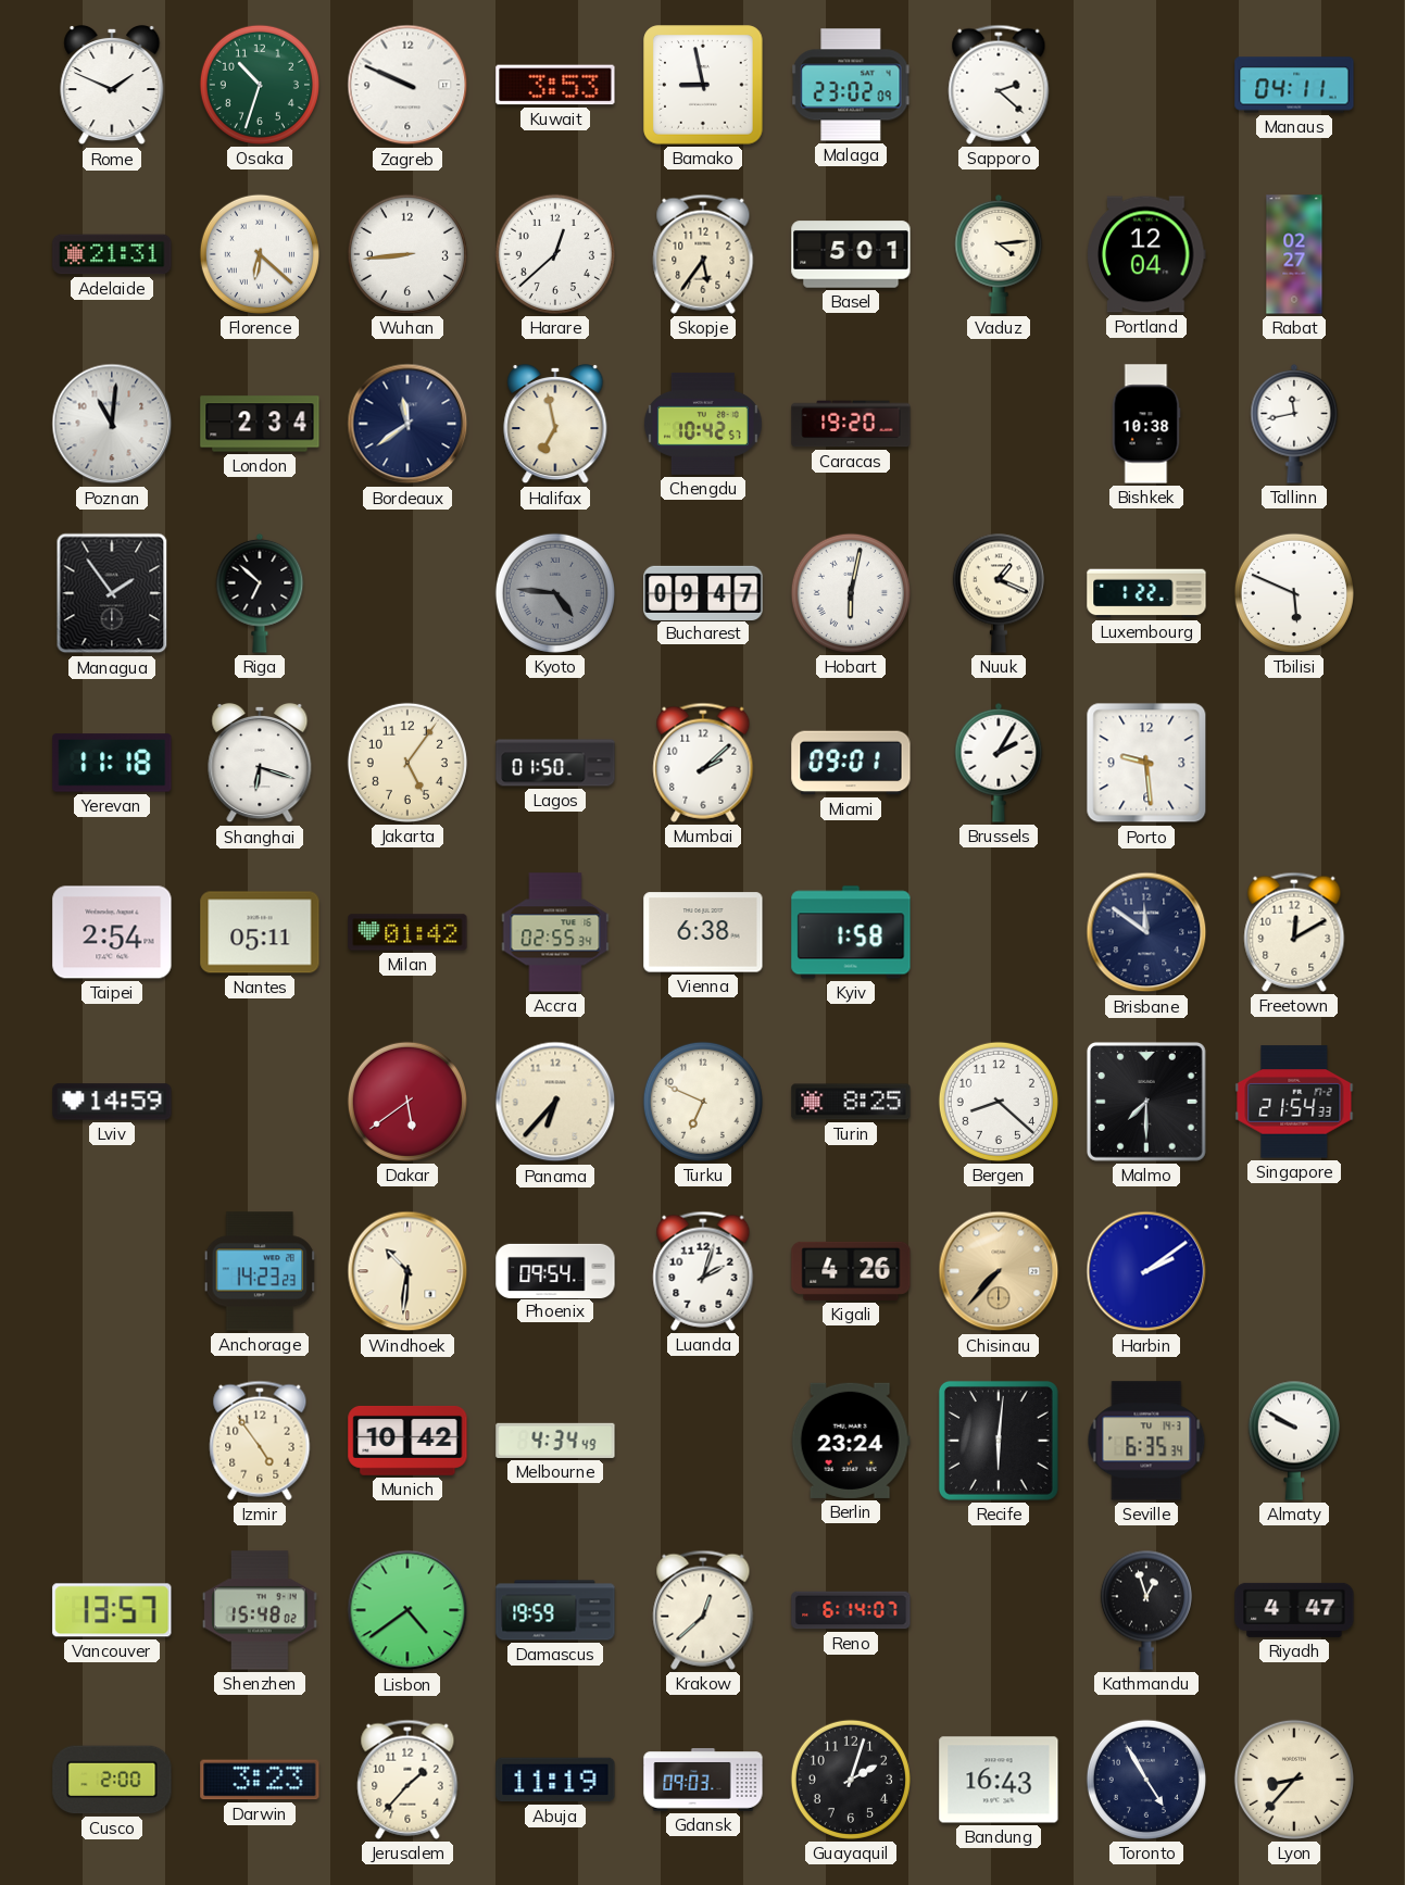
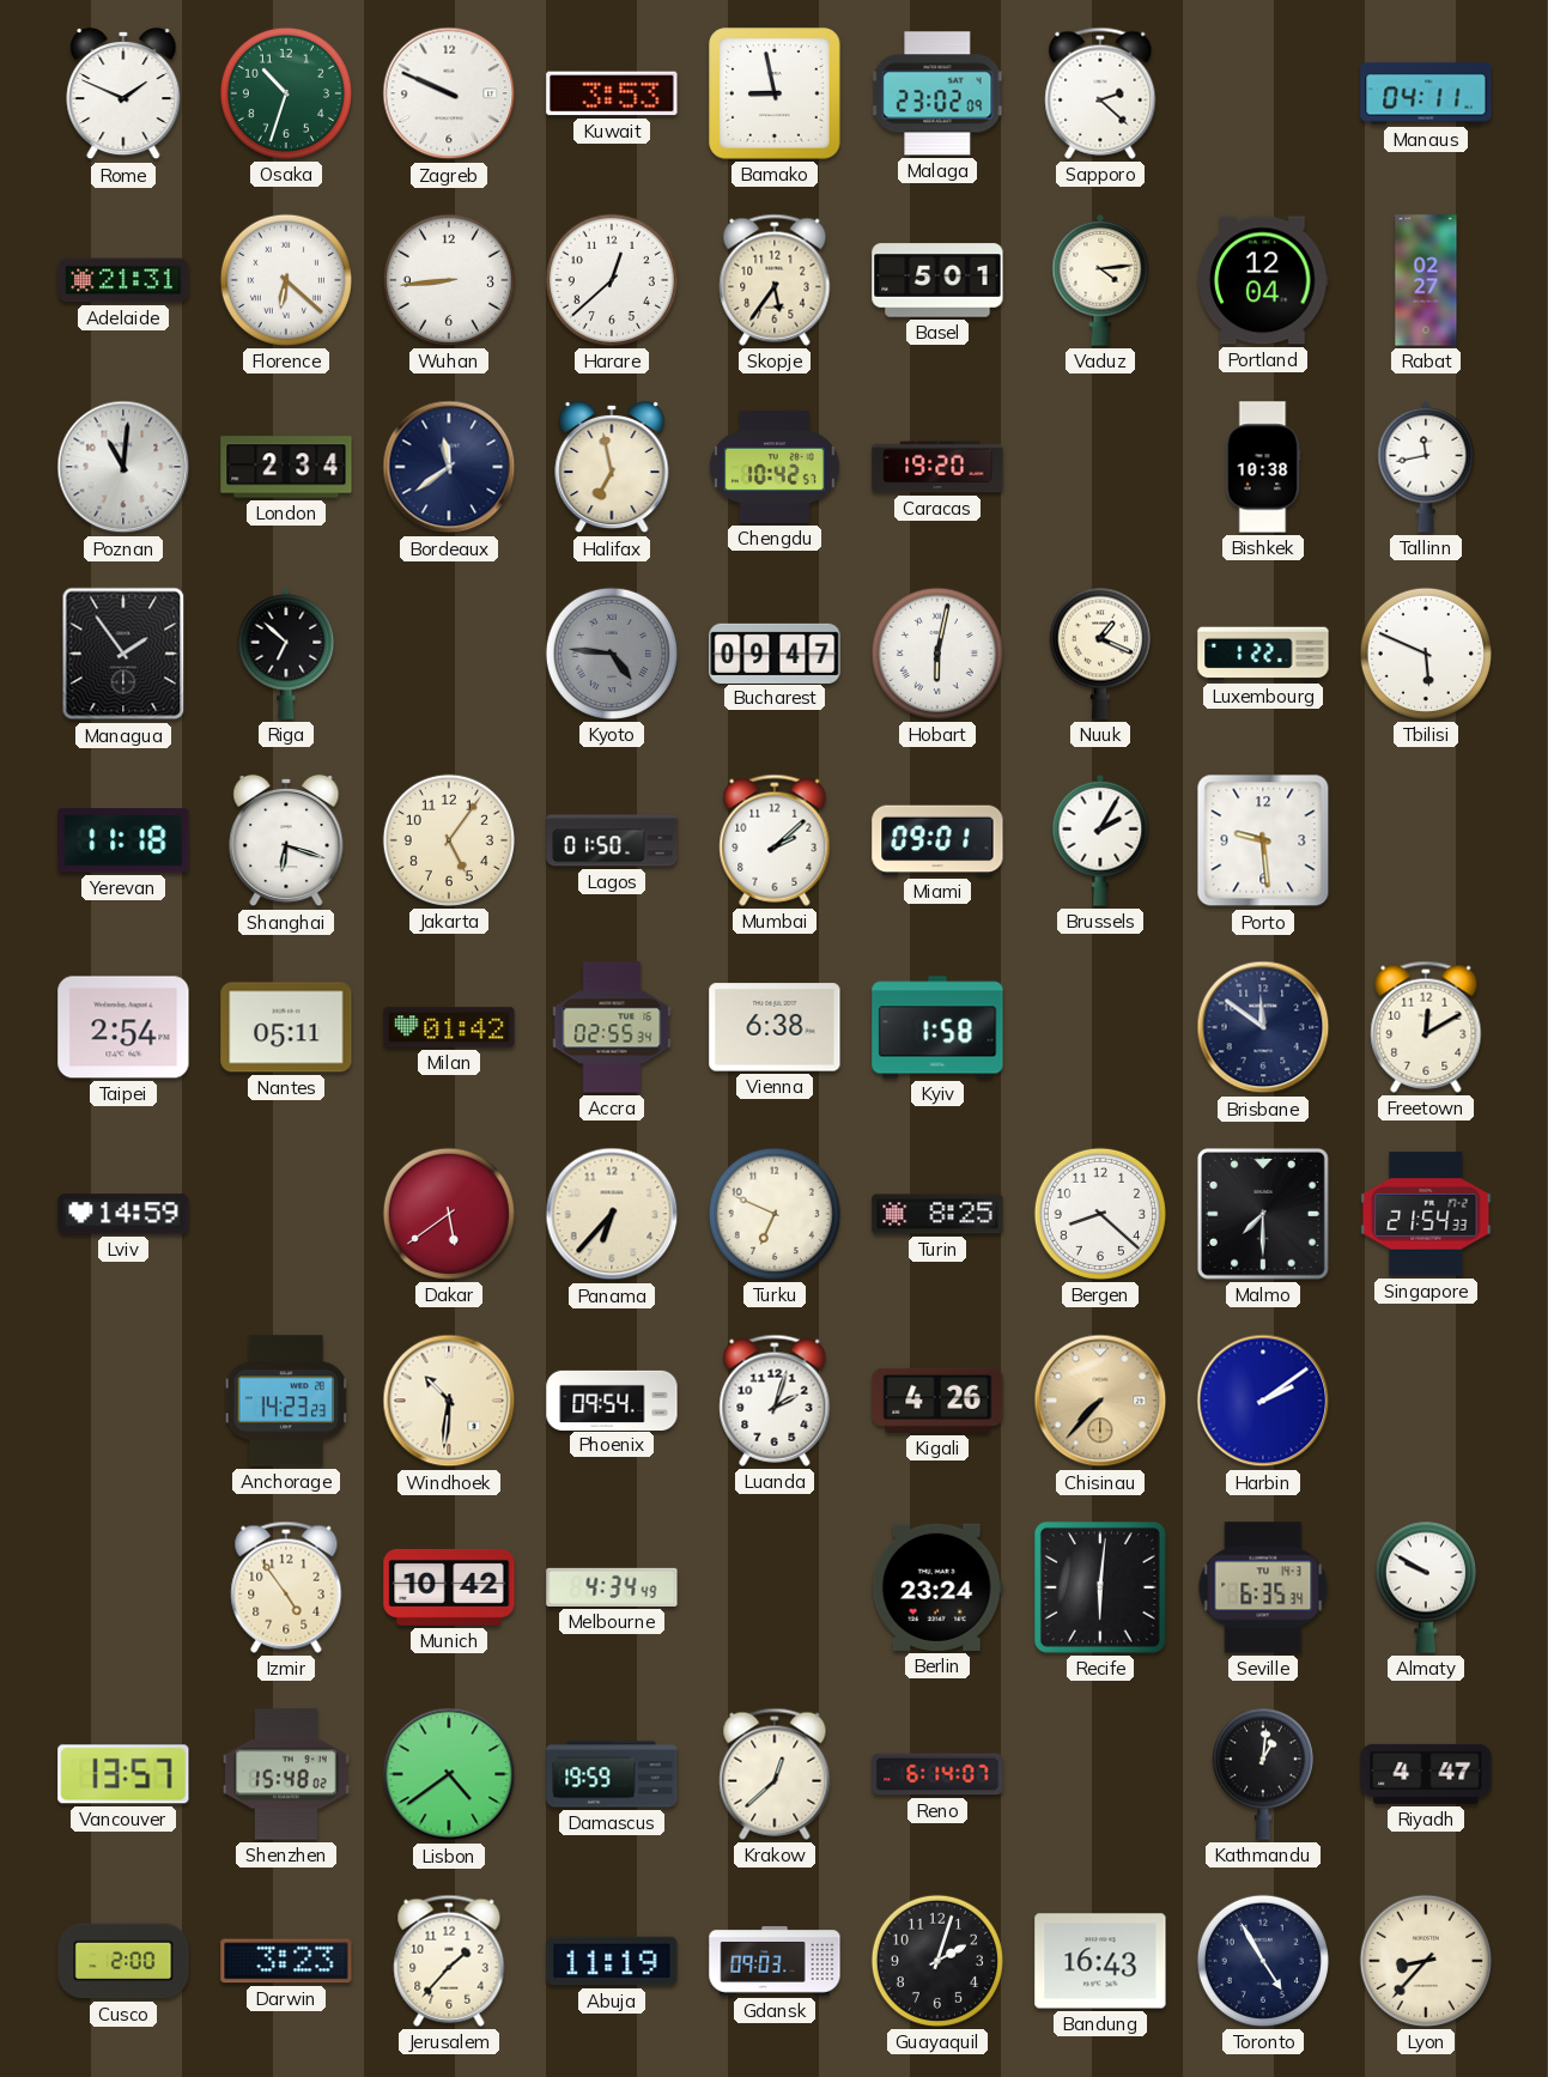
Kathmandu: 12:57 -> 1:01 (1263, 1774)
